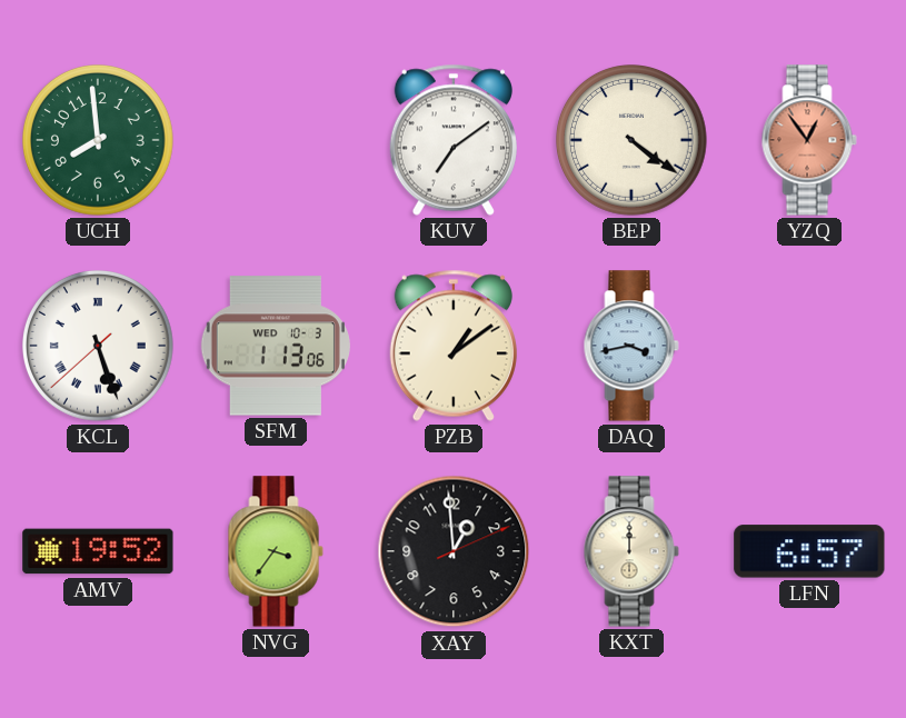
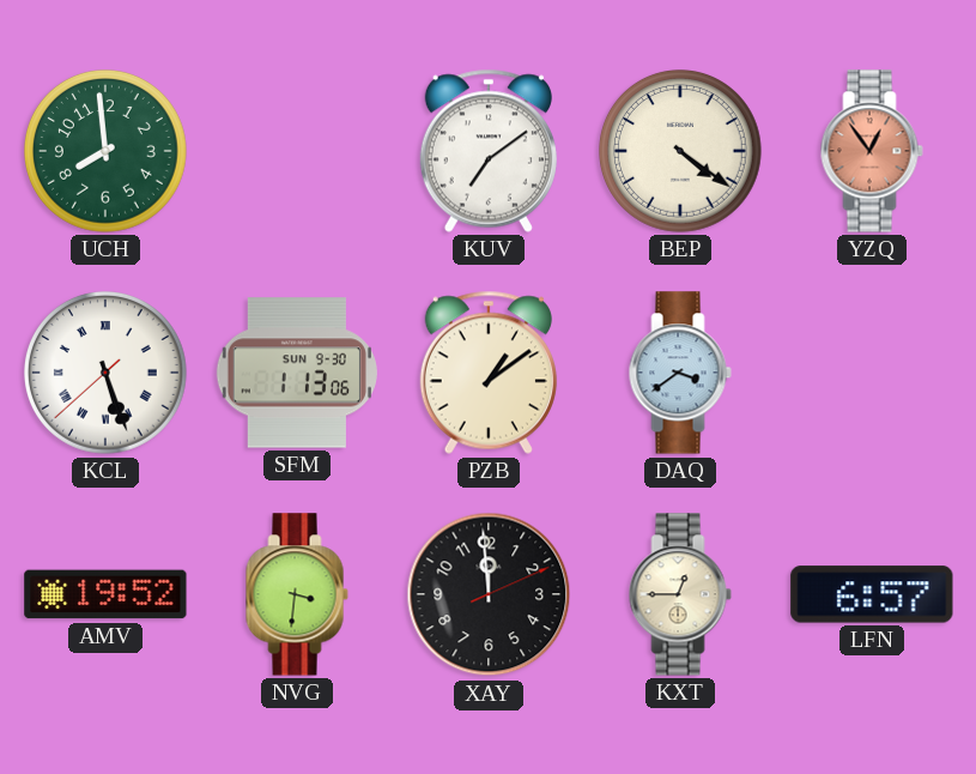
SFM date: WED 10-3 -> SUN 9-30 (297, 373)
DAQ: 3:43 -> 3:39 (680, 373)
NVG: 3:36 -> 3:31 (297, 594)
XAY: 12:59 -> 11:59 (489, 594)
KXT: 12:00 -> 12:45 (680, 594)
